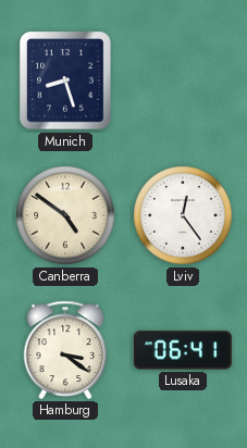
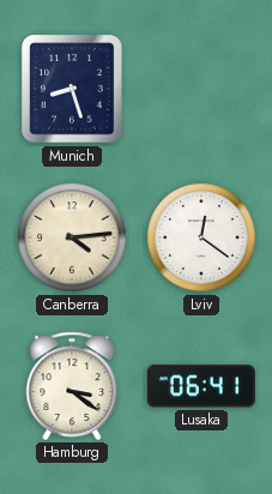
Canberra: 4:51 -> 4:14 (72, 237)
Lviv: 12:24 -> 12:21 (201, 237)
